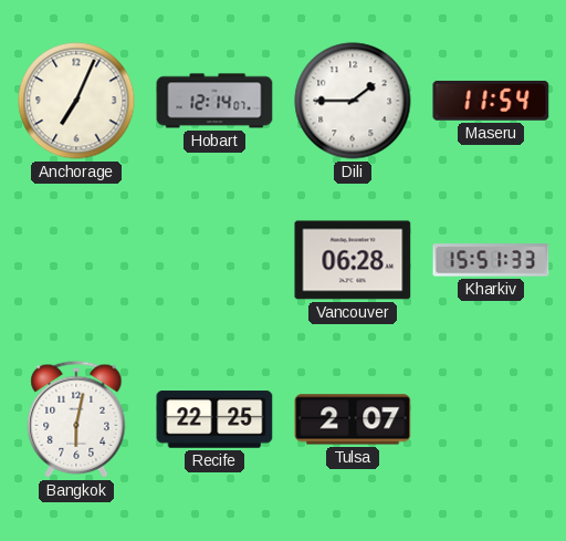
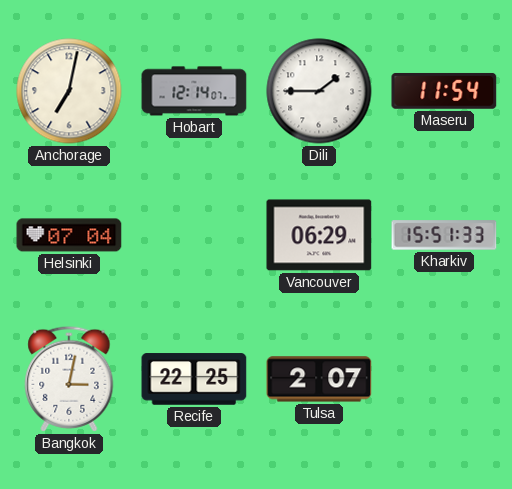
Anchorage: 7:04 -> 7:02 (69, 91)
Helsinki: none -> 07:04 (69, 235)
Vancouver: 06:28 -> 06:29 (319, 235)
Bangkok: 6:02 -> 3:02 (69, 379)
